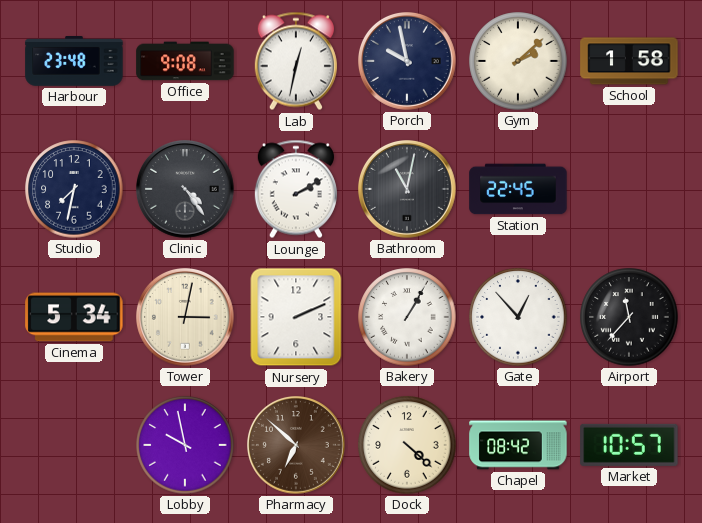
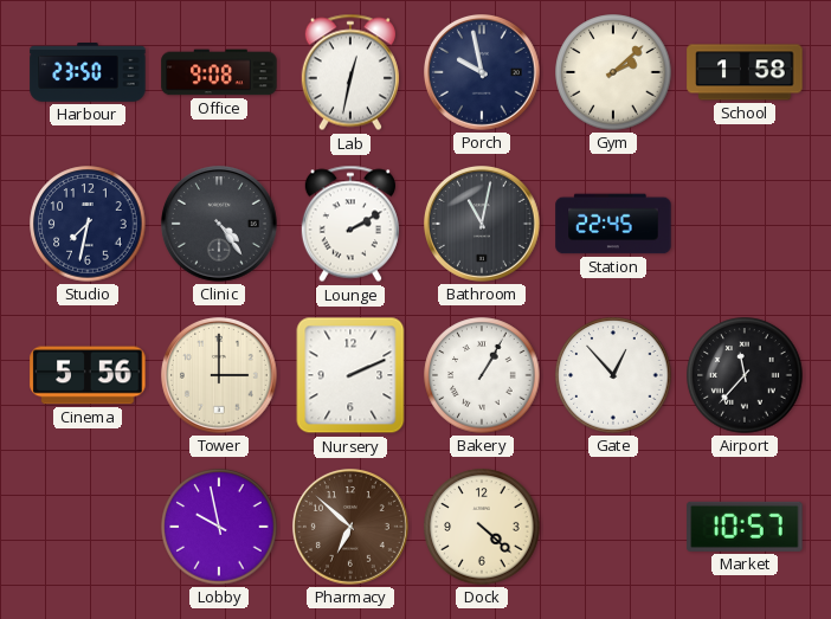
Harbour: 23:48 -> 23:50 (88, 73)
Cinema: 5:34 -> 5:56 (88, 375)
Tower: 3:02 -> 3:00 (220, 376)
Chapel: 08:42 -> none (518, 445)
